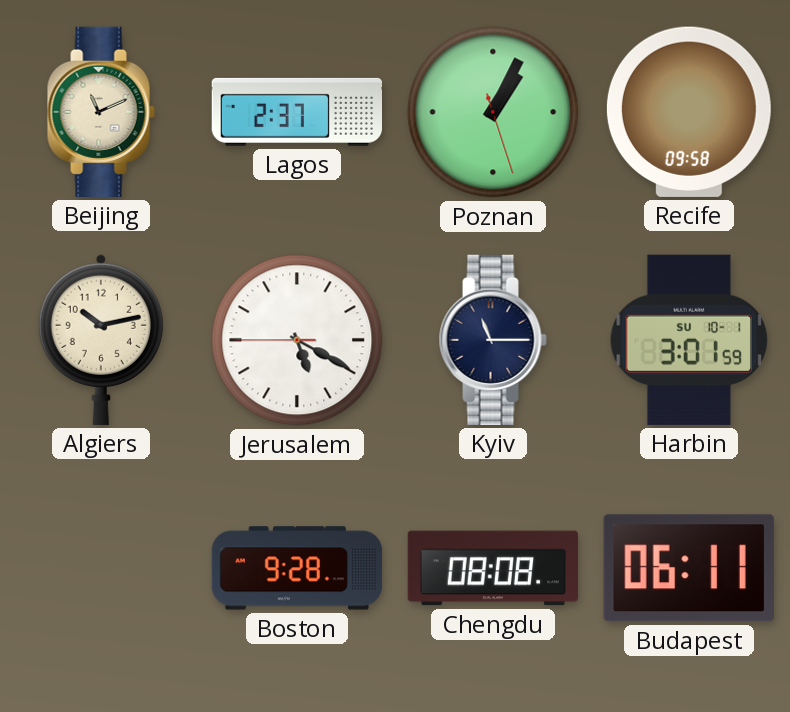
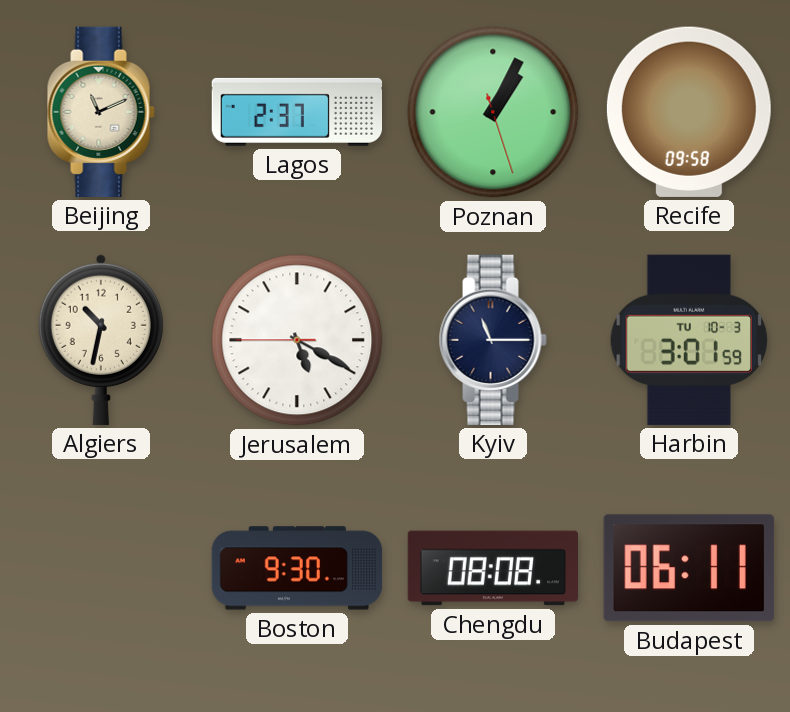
Algiers: 10:13 -> 10:32 (101, 340)
Harbin date: SU 10-1 -> TU 10-3 (689, 340)
Boston: 9:28 -> 9:30 (297, 568)
